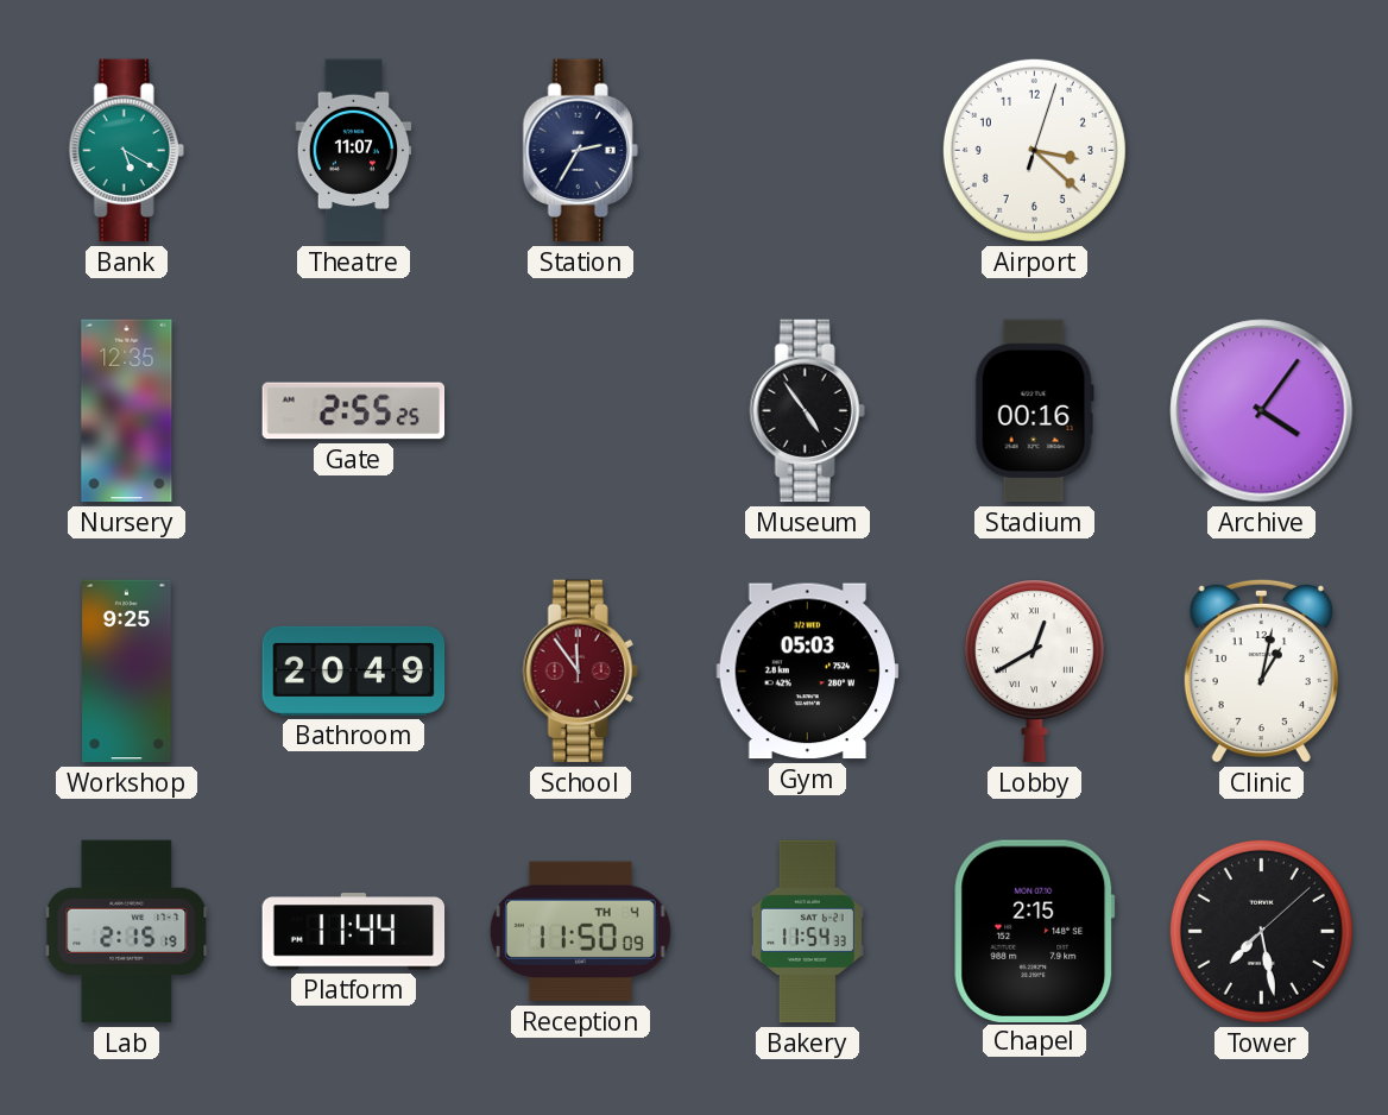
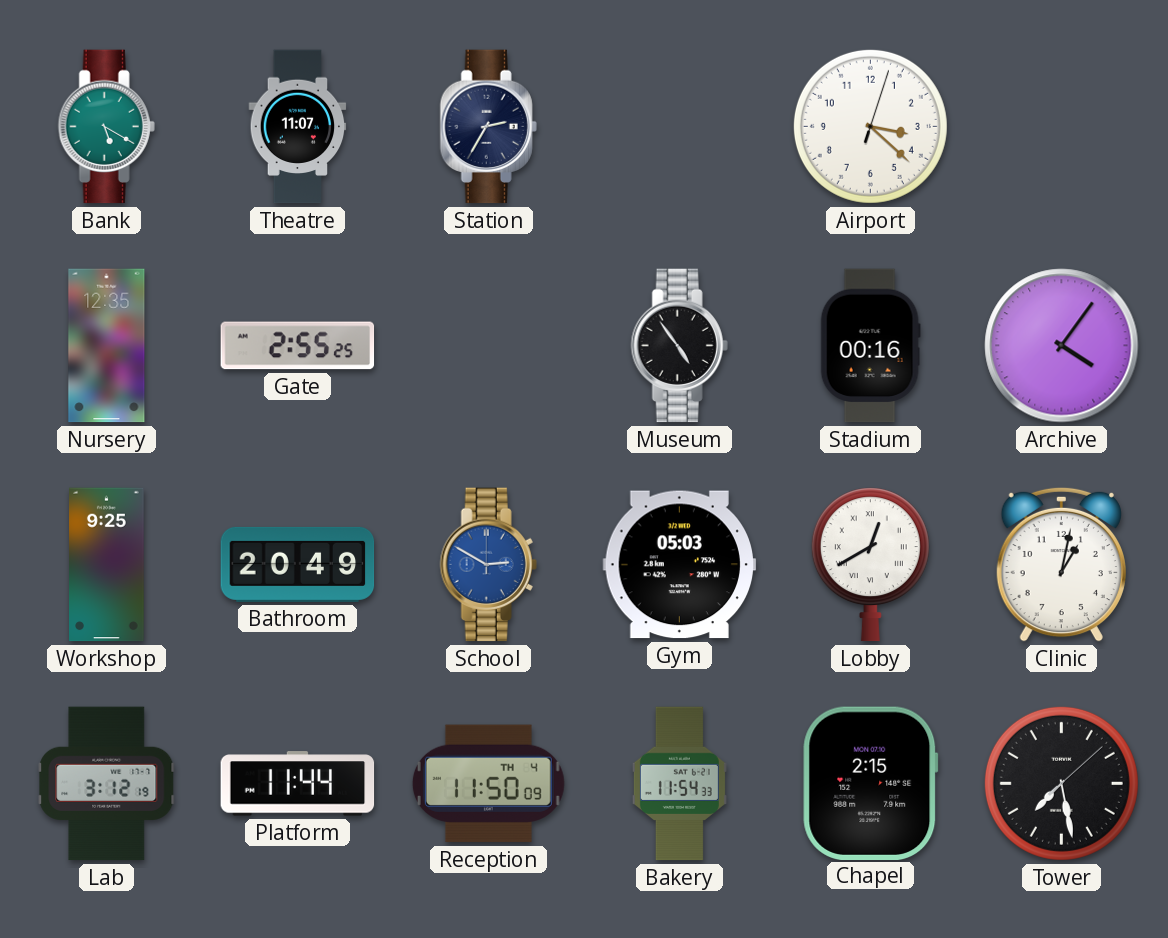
School: 11:54 -> 2:50 (488, 565)
School dial: burgundy -> blue (488, 565)
Lab: 2:15 -> 3:12 (107, 784)
